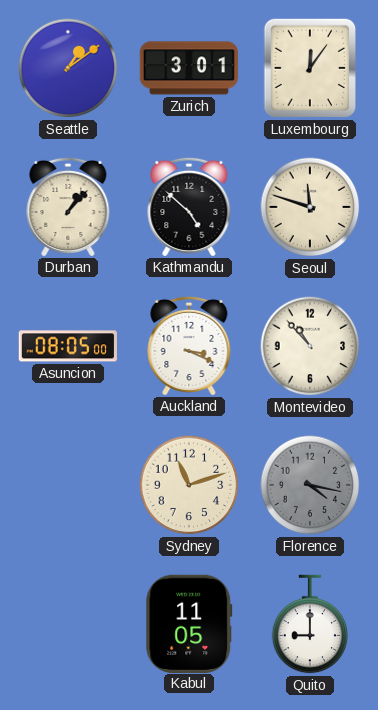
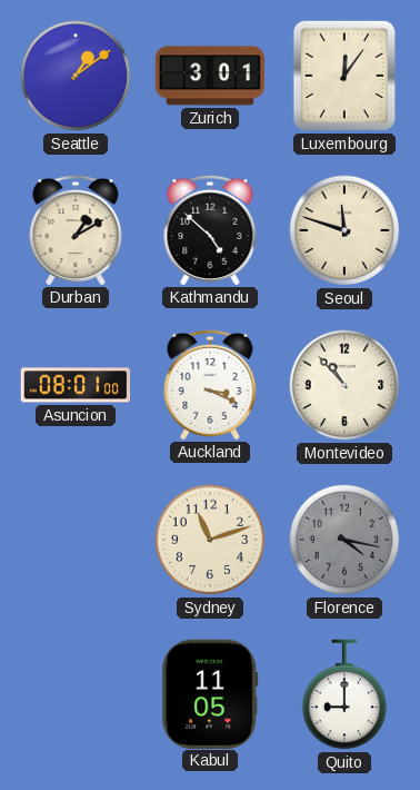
Durban: 1:07 -> 1:10 (76, 229)
Asuncion: 08:05 -> 08:01 (74, 385)
